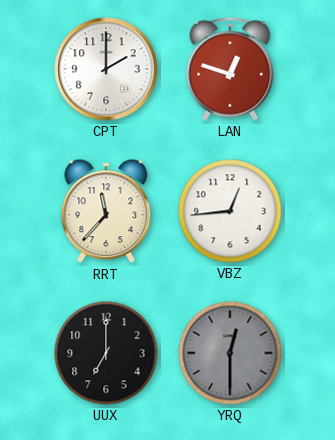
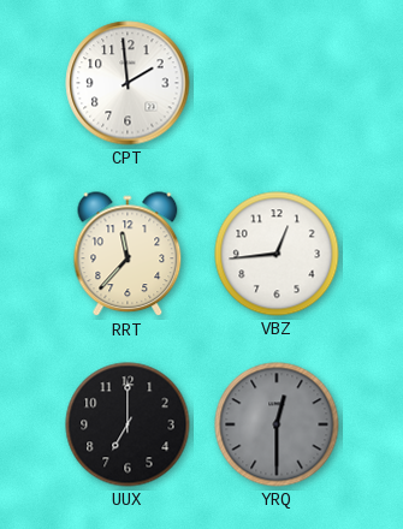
CPT: 2:00 -> 1:59 (128, 83)
LAN: 12:48 -> none (230, 69)
